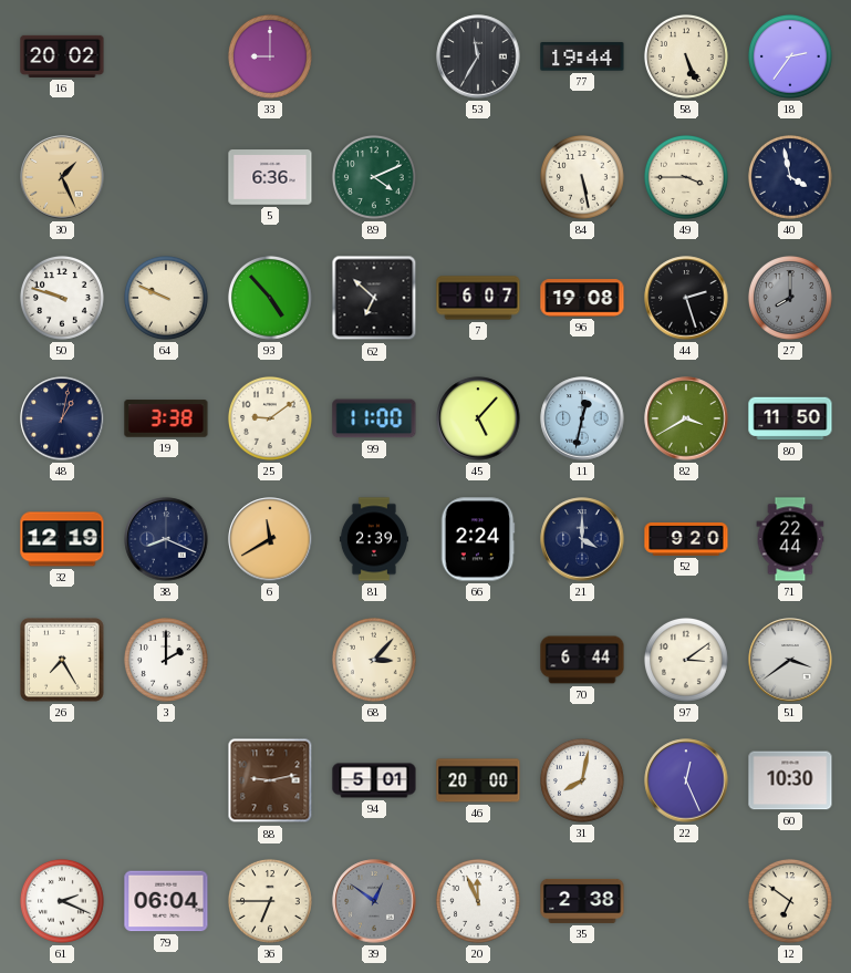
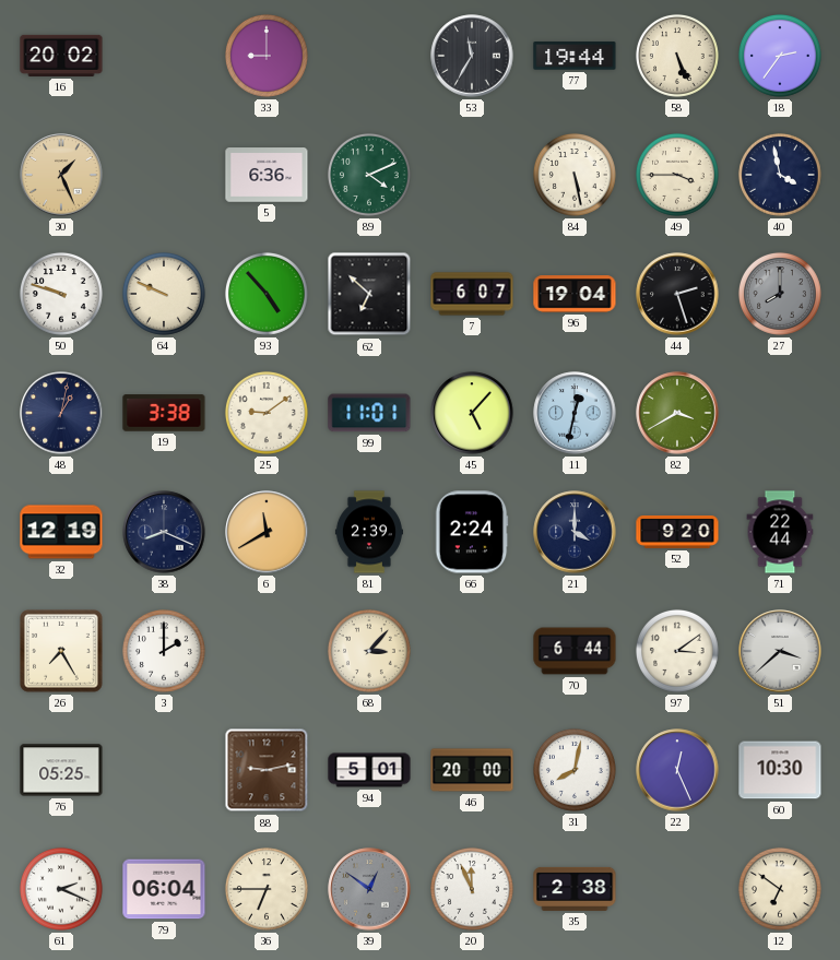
96: 19:08 -> 19:04 (575, 294)
99: 11:00 -> 11:01 (369, 413)
80: 11:50 -> none (790, 418)
51: 3:39 -> 3:38 (780, 651)
76: none -> 05:25 (61, 770)
